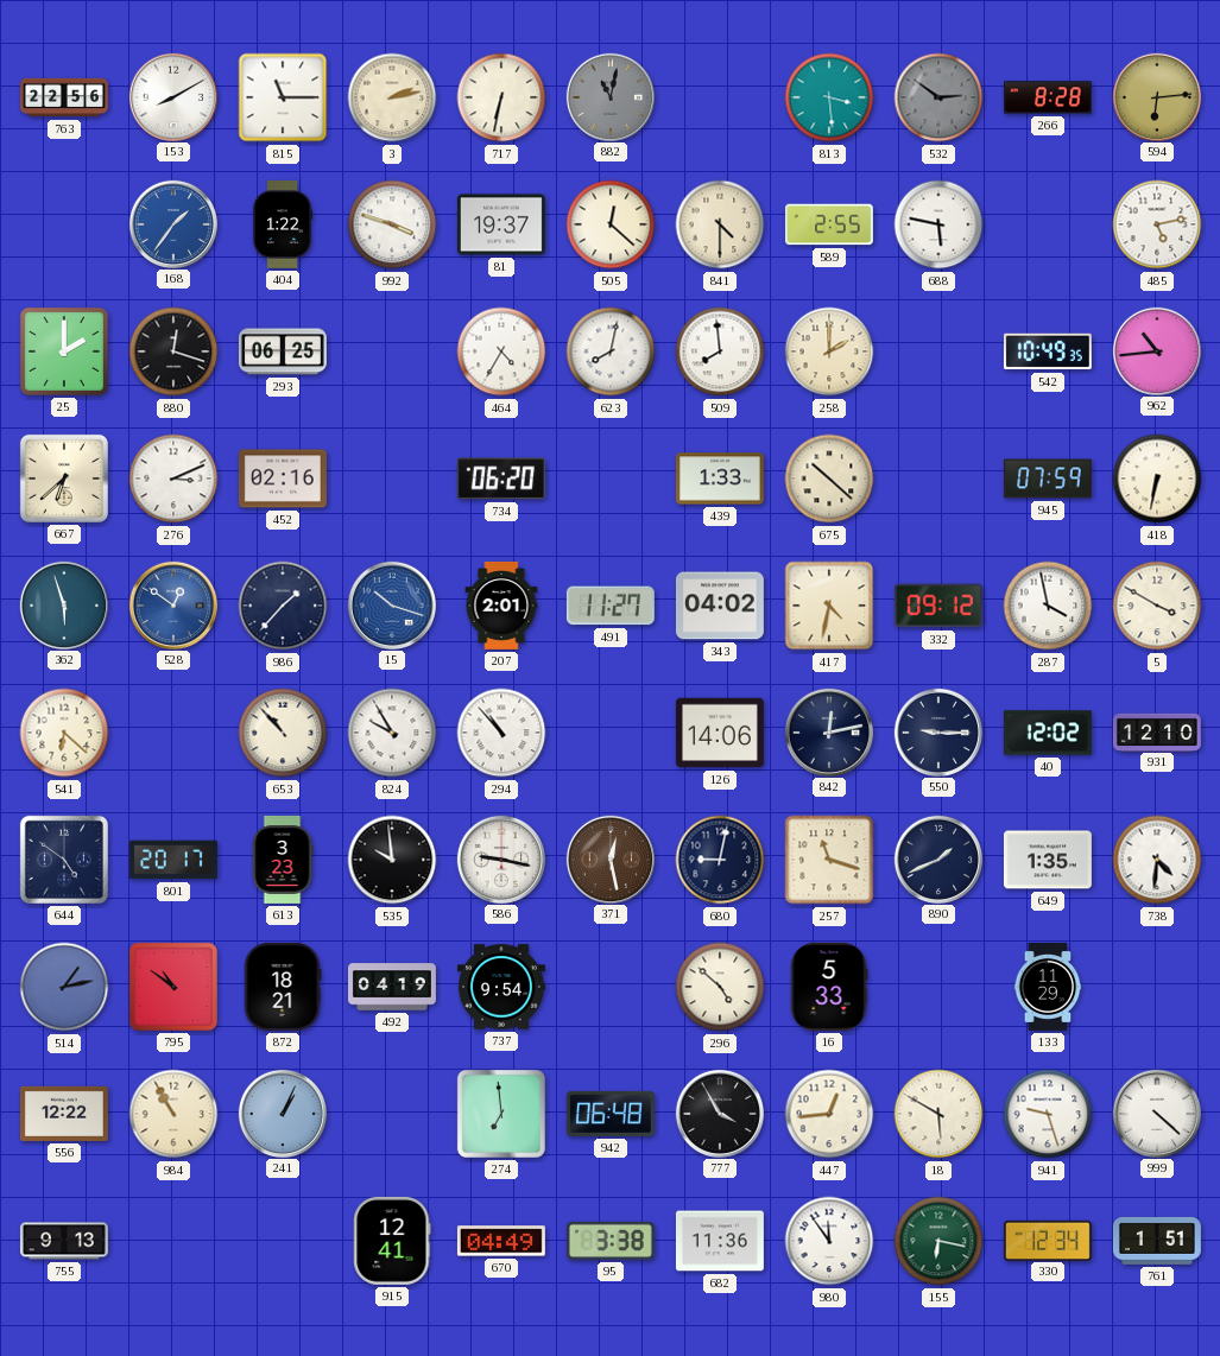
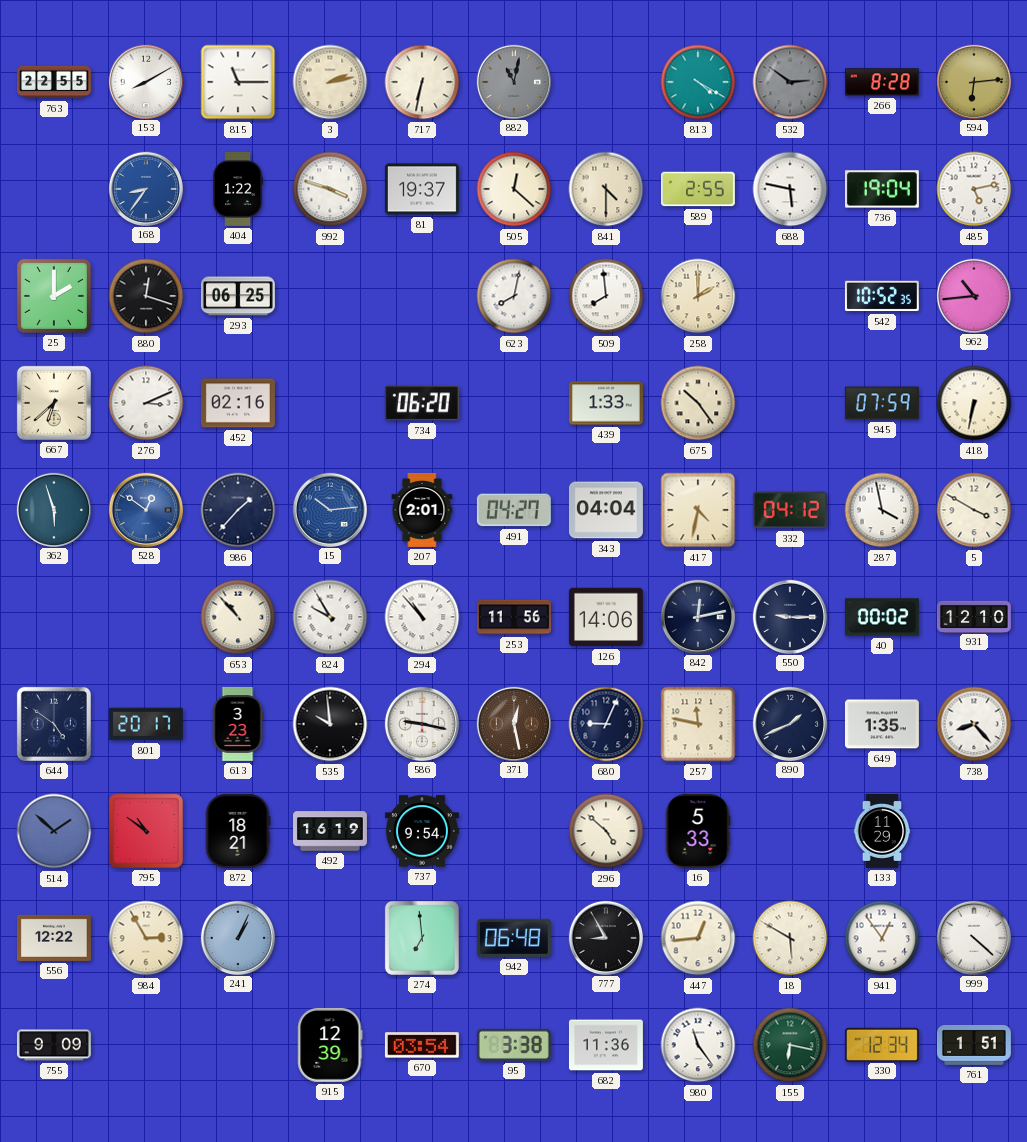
763: 22:56 -> 22:55 (55, 82)
813: 3:29 -> 4:20 (698, 82)
168: 1:36 -> 8:36 (145, 188)
736: none -> 19:04 (882, 189)
464: 4:35 -> none (501, 351)
542: 10:49 -> 10:52 (882, 296)
675: 10:22 -> 10:24 (698, 403)
15: 10:18 -> 10:14 (329, 509)
491: 11:27 -> 04:27 (514, 510)
343: 04:02 -> 04:04 (606, 510)
332: 09:12 -> 04:12 (790, 510)
541: 6:22 -> none (64, 733)
253: none -> 11:56 (514, 617)
40: 12:02 -> 00:02 (882, 617)
680: 9:02 -> 9:04 (606, 724)
257: 11:18 -> 11:47 (698, 724)
738: 4:31 -> 8:23 (974, 724)
514: 1:13 -> 1:52 (54, 831)
492: 04:19 -> 16:19 (331, 831)
984: 10:55 -> 2:55 (146, 938)
777: 3:55 -> 8:55 (605, 937)
941: 9:27 -> 12:54 (882, 938)
755: 9:13 -> 9:09 (54, 1045)
915: 12:41 -> 12:39 (330, 1045)
670: 04:49 -> 03:54 (422, 1045)
980: 11:54 -> 11:24 (698, 1045)
